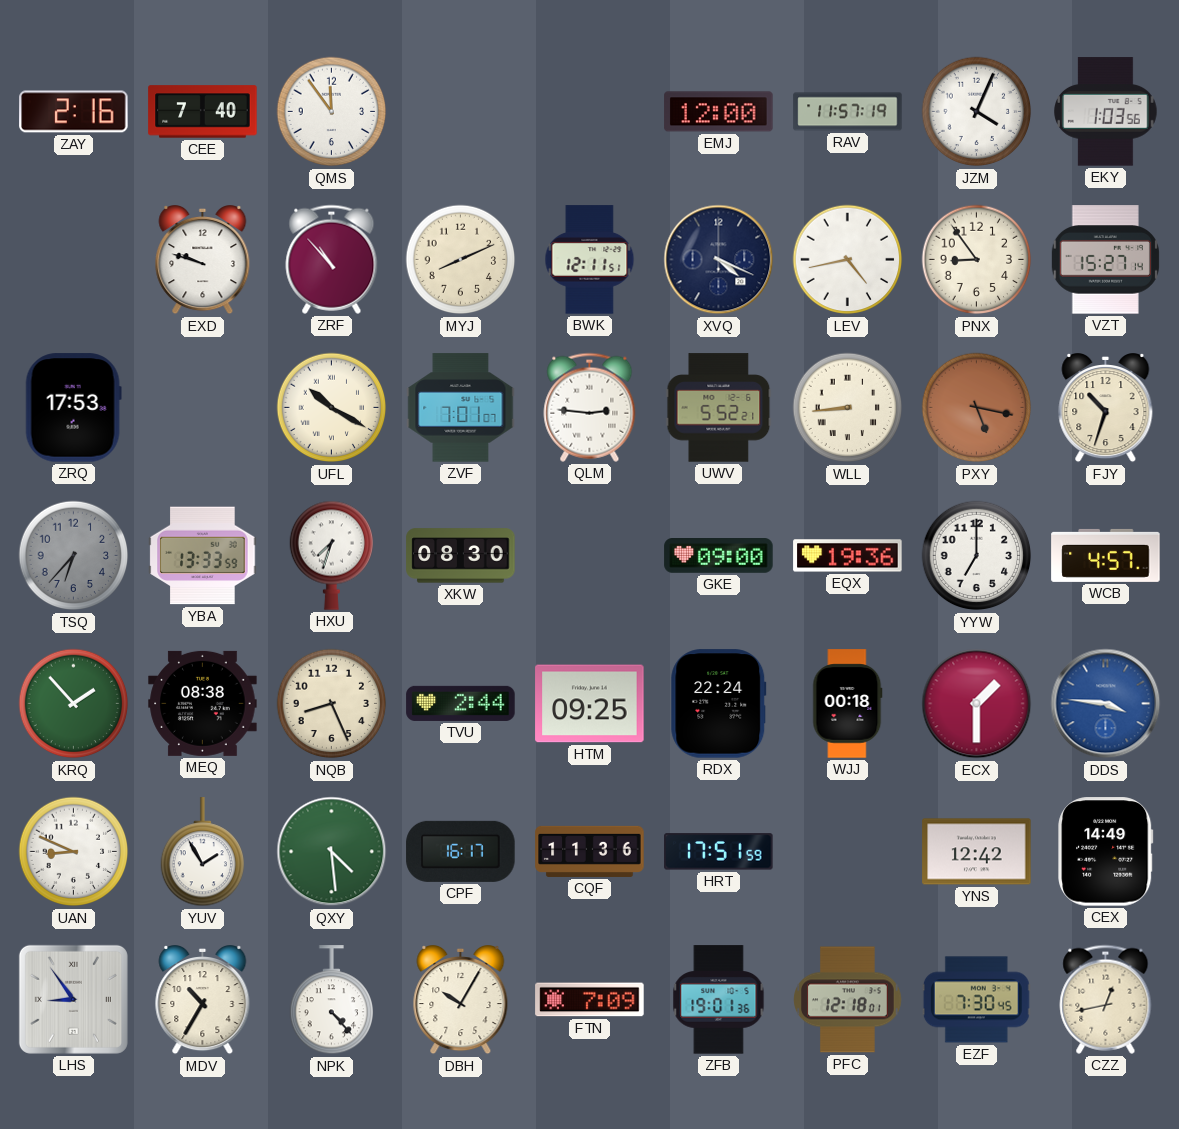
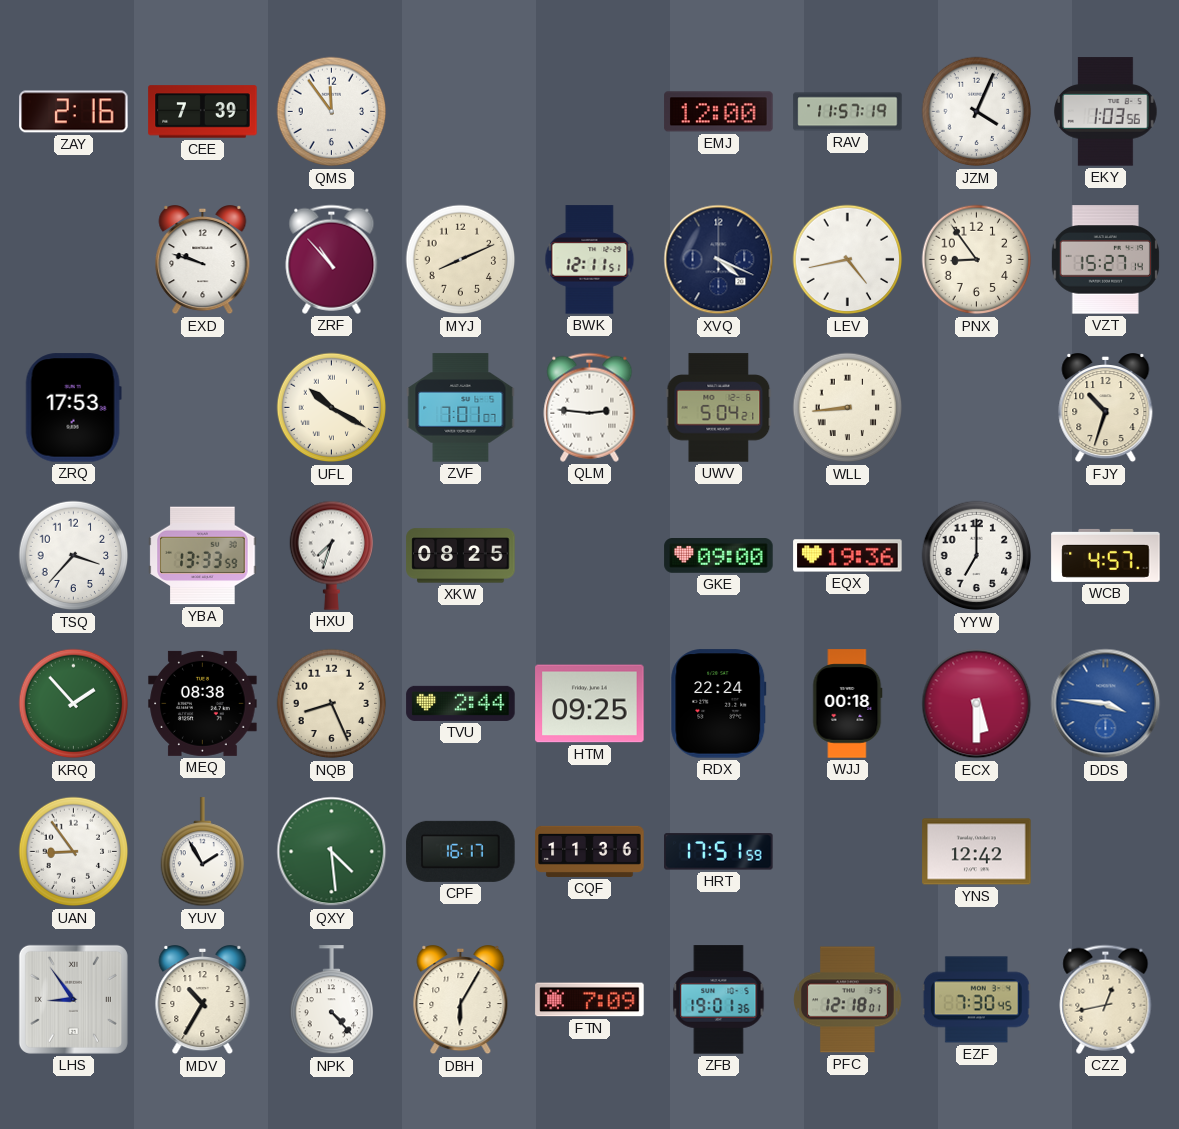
CEE: 7:40 -> 7:39 (203, 112)
UWV: 5:52 -> 5:04 (719, 408)
PXY: 5:17 -> none (977, 408)
TSQ: 6:37 -> 3:37 (74, 556)
TSQ dial: grey -> white (74, 556)
XKW: 08:30 -> 08:25 (461, 556)
ECX: 1:30 -> 5:30 (977, 704)
UAN: 8:49 -> 8:54 (74, 852)
CEX: 14:49 -> none (1106, 852)
DBH: 10:05 -> 6:05 (461, 1001)
